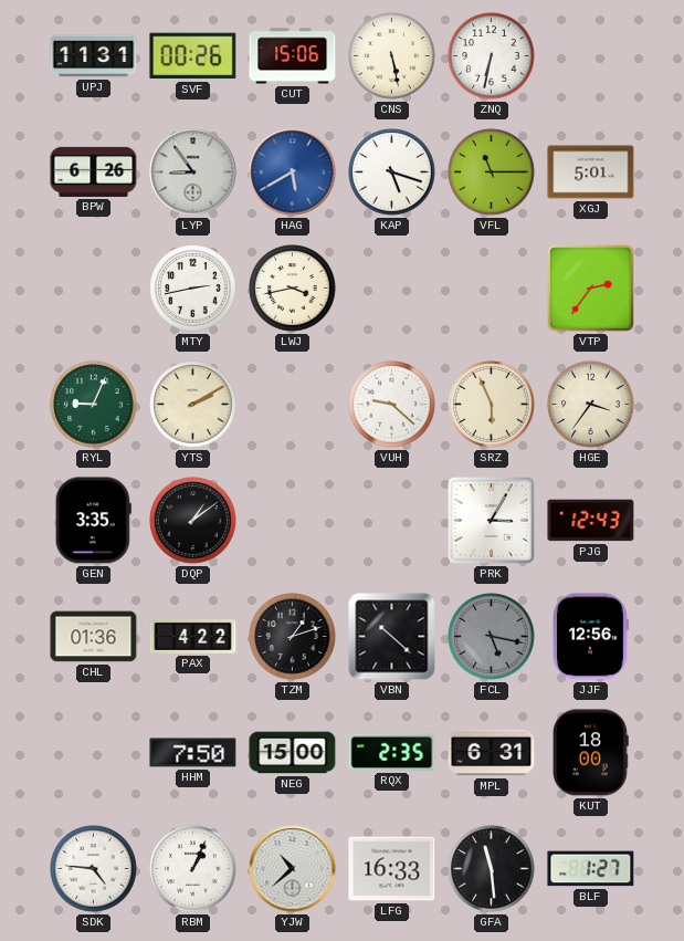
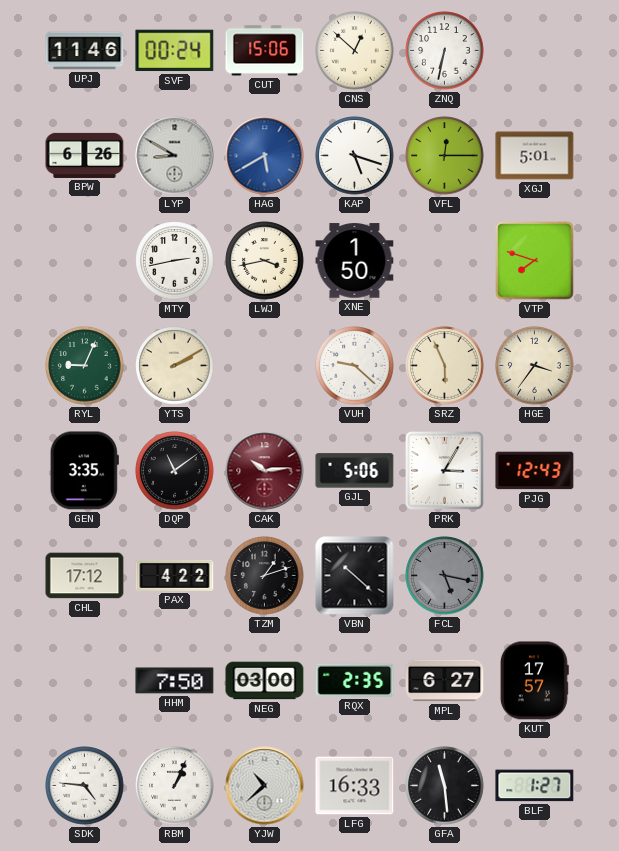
UPJ: 11:31 -> 11:46 (85, 51)
SVF: 00:26 -> 00:24 (175, 51)
CNS: 5:28 -> 12:52 (355, 51)
LYP: 8:54 -> 8:50 (175, 156)
VFL: 11:15 -> 12:15 (445, 156)
XNE: none -> 1:50 (355, 261)
VTP: 2:36 -> 7:48 (535, 261)
DQP: 1:09 -> 11:09 (175, 471)
CAK: none -> 10:14 (265, 471)
GJL: none -> 5:06 (355, 471)
CHL: 01:36 -> 17:12 (85, 576)
JJF: 12:56 -> none (591, 637)
NEG: 15:00 -> 03:00 (265, 681)
MPL: 6:31 -> 6:27 (445, 681)
KUT: 18:00 -> 17:57 (534, 681)
